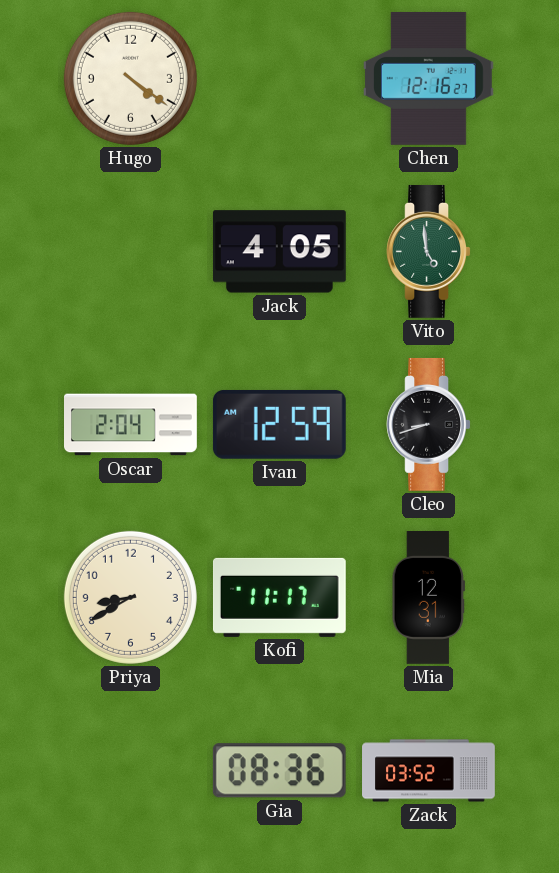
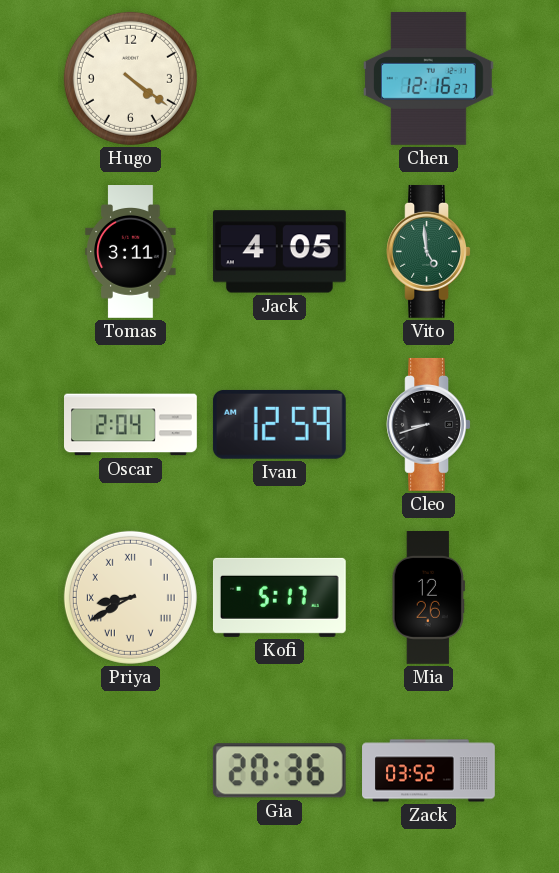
Tomas: none -> 3:11 (131, 252)
Priya numerals: Arabic -> Roman (130, 597)
Kofi: 11:17 -> 5:17 (279, 597)
Mia: 12:31 -> 12:26 (428, 598)
Gia: 08:36 -> 20:36 (279, 771)
